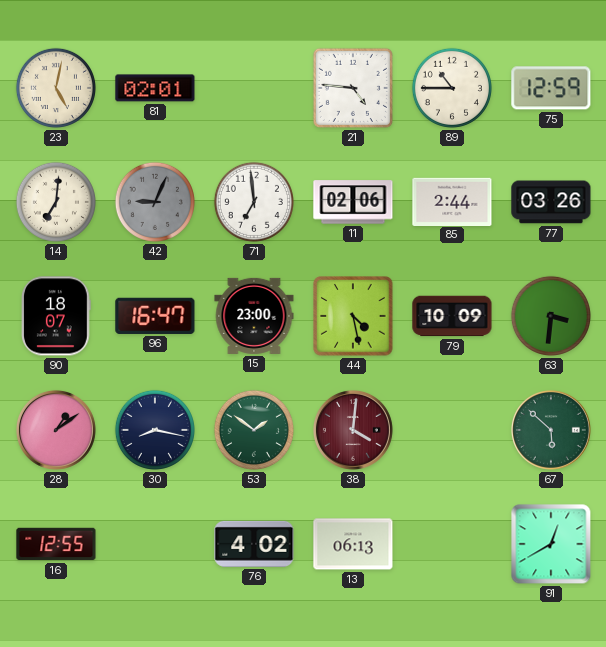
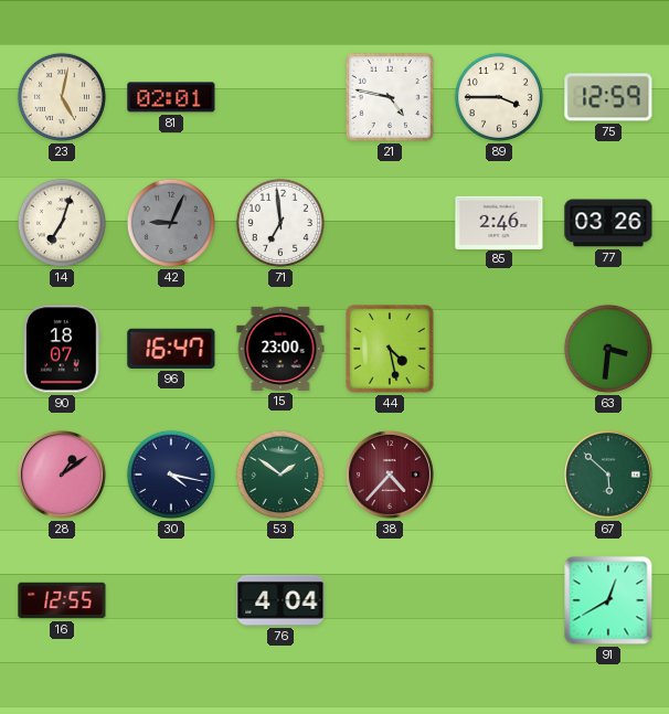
21: 4:46 -> 4:47 (390, 97)
89: 10:45 -> 3:45 (499, 97)
14: 7:01 -> 7:03 (62, 223)
11: 02:06 -> none (353, 202)
85: 2:44 -> 2:46 (499, 222)
79: 10:09 -> none (452, 316)
30: 8:17 -> 4:17 (171, 475)
38: 4:01 -> 4:37 (390, 475)
76: 4:02 -> 4:04 (280, 600)
13: 06:13 -> none (353, 544)
